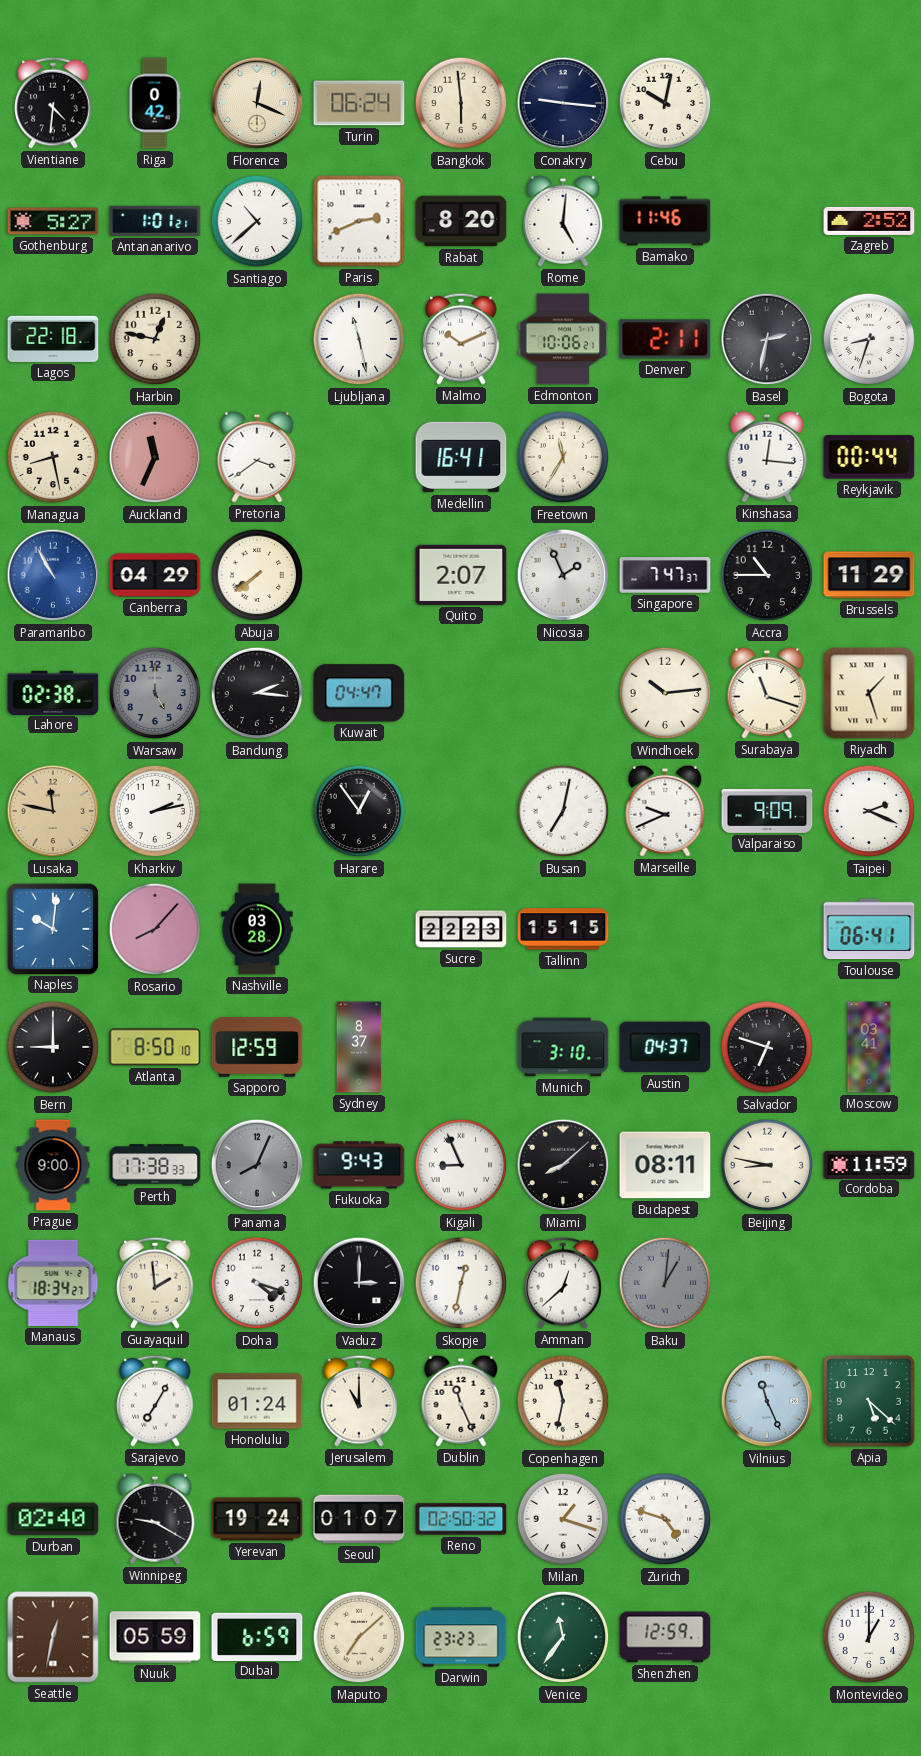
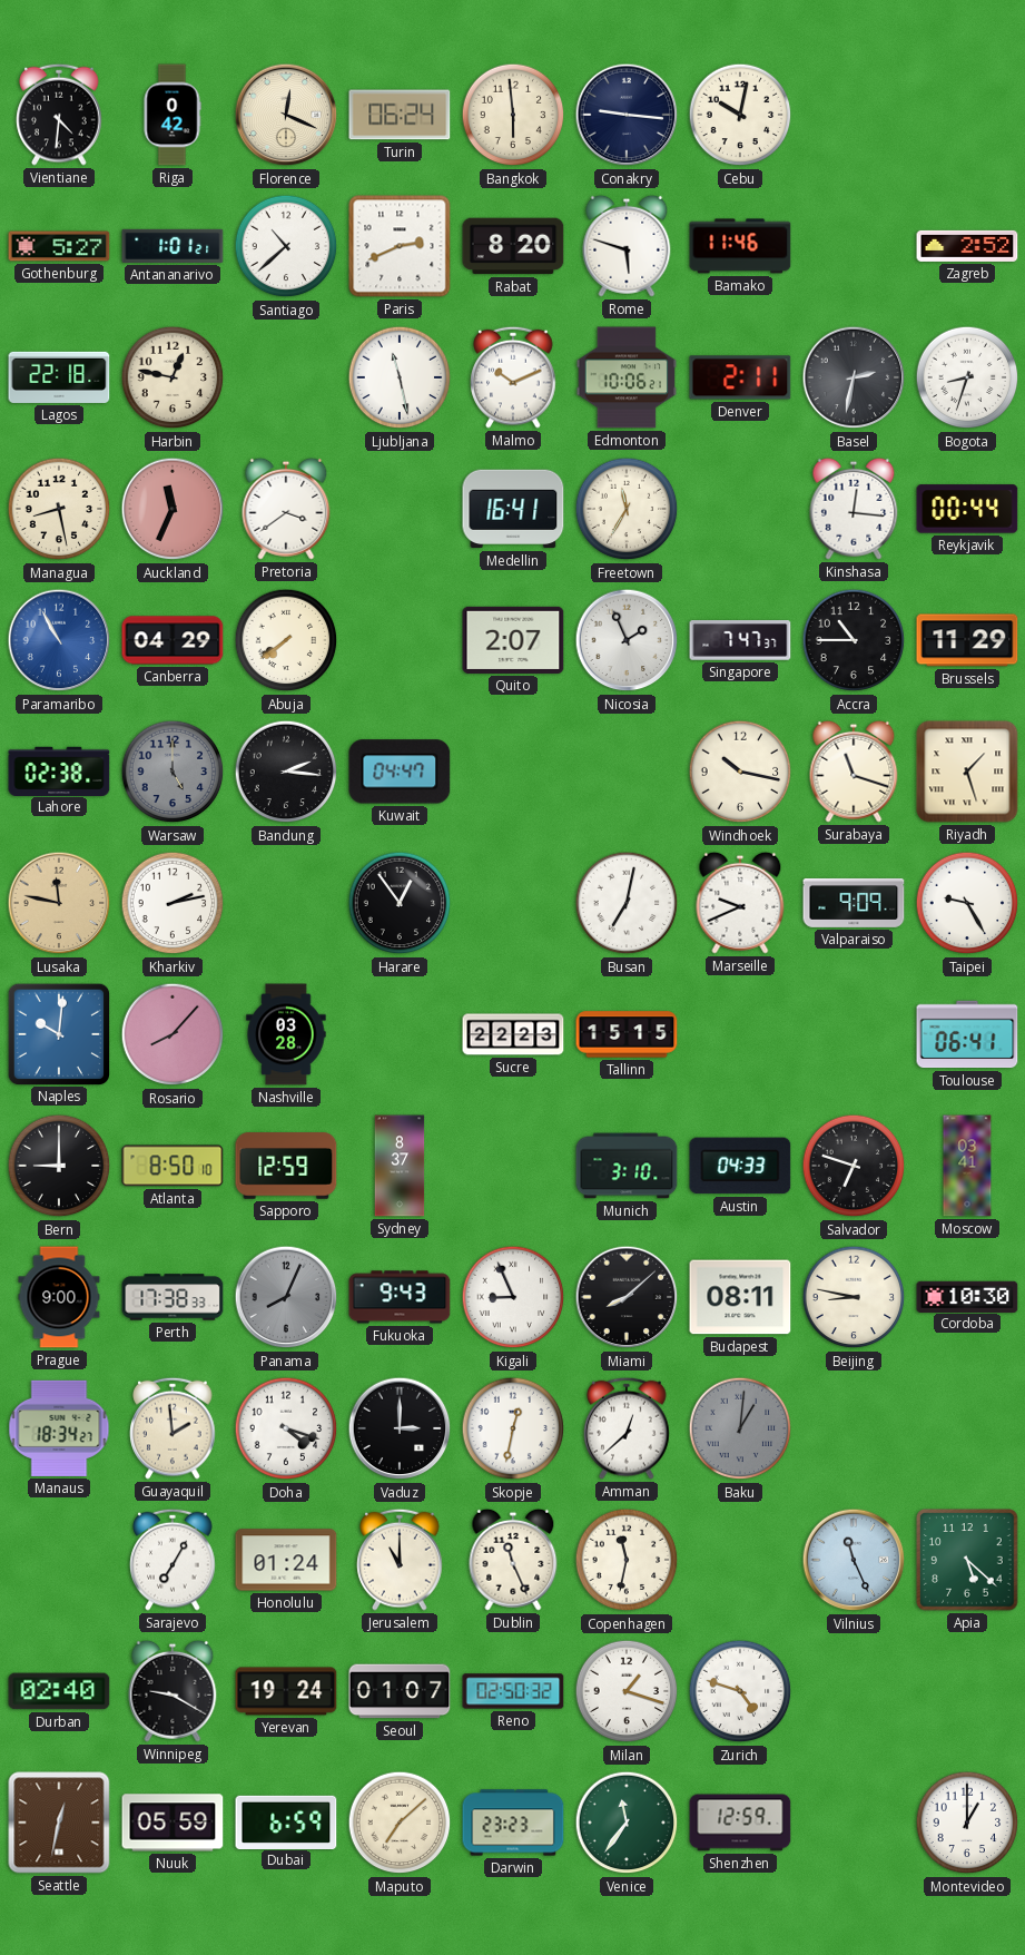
Rome: 5:01 -> 5:48 (627, 246)
Windhoek: 10:14 -> 10:17 (740, 772)
Taipei: 2:19 -> 9:25 (967, 903)
Austin: 04:37 -> 04:33 (740, 1166)
Cordoba: 11:59 -> 10:30 (967, 1296)
